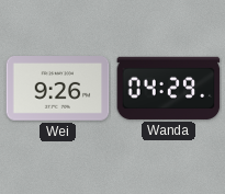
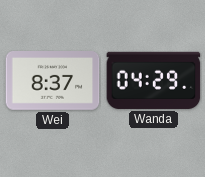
Wei: 9:26 -> 8:37 (53, 81)
